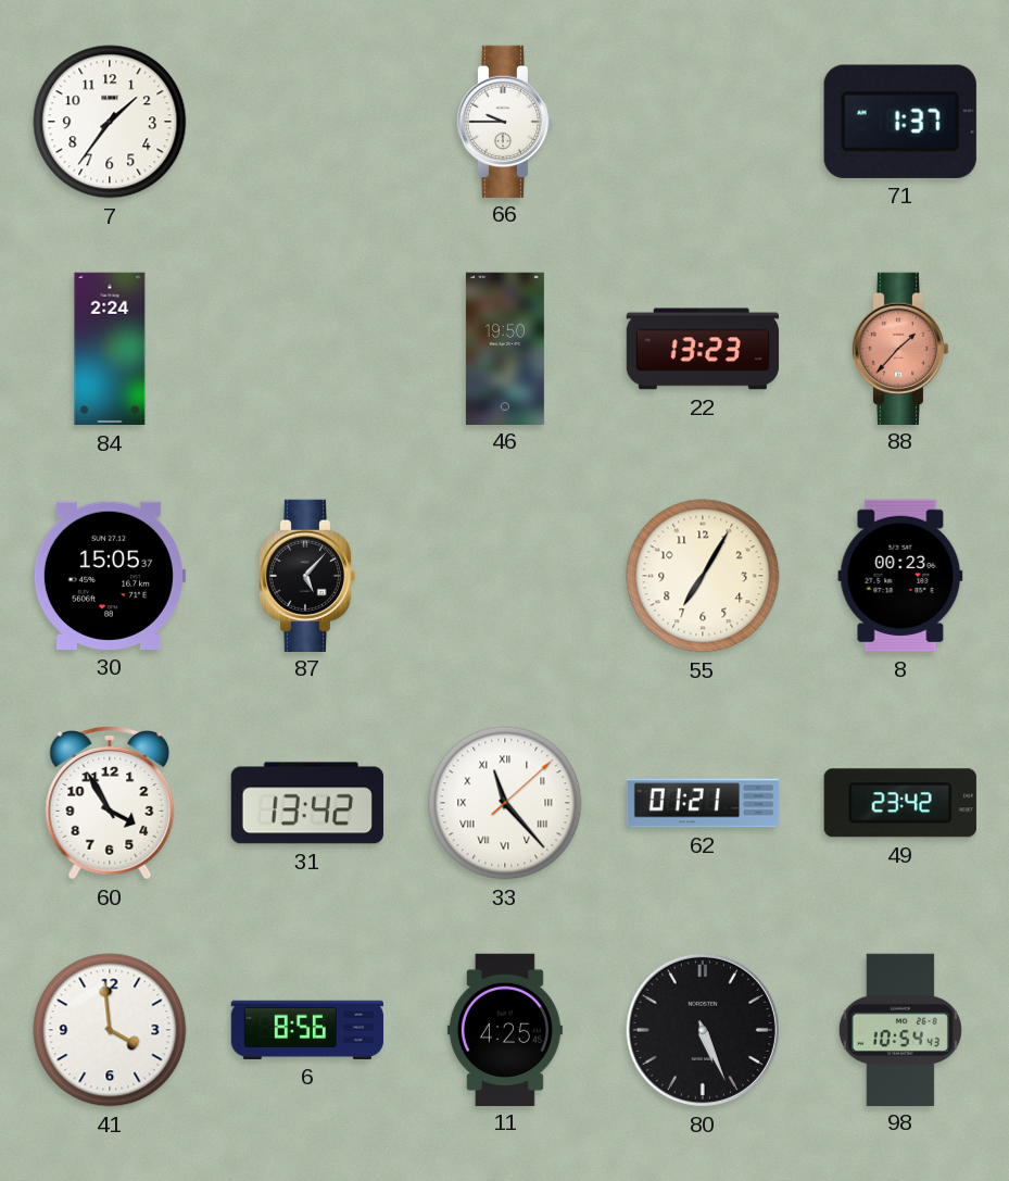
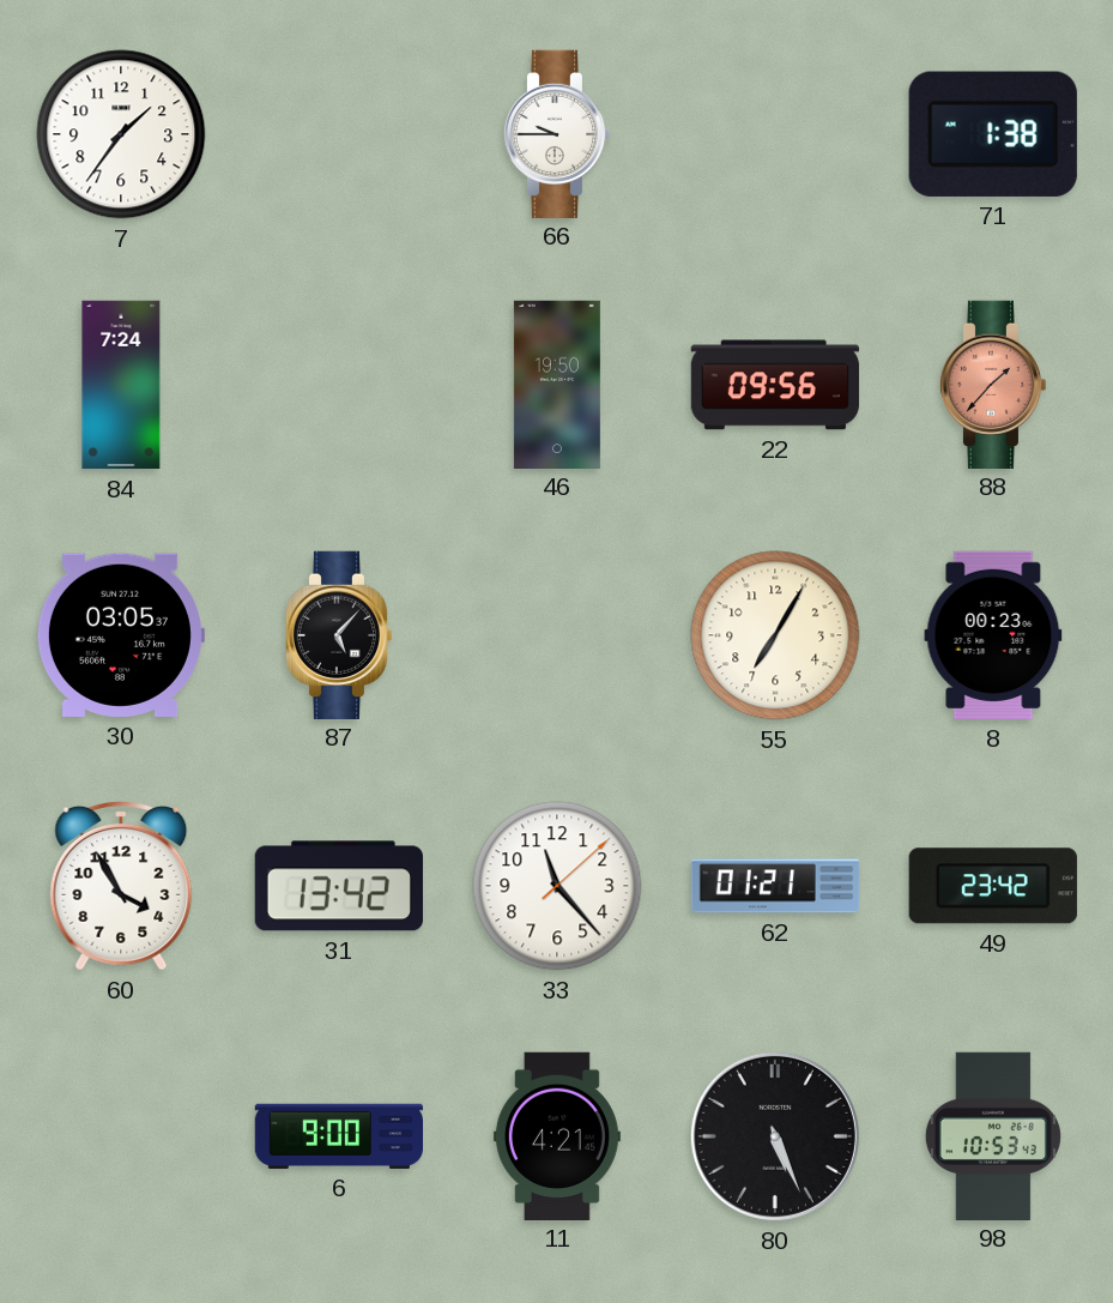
71: 1:37 -> 1:38 (993, 134)
84: 2:24 -> 7:24 (121, 385)
22: 13:23 -> 09:56 (774, 385)
30: 15:05 -> 03:05 (120, 635)
33 numerals: Roman -> Arabic (557, 886)
41: 3:59 -> none (110, 1030)
6: 8:56 -> 9:00 (338, 1136)
11: 4:25 -> 4:21 (557, 1135)
98: 10:54 -> 10:53 (993, 1135)
